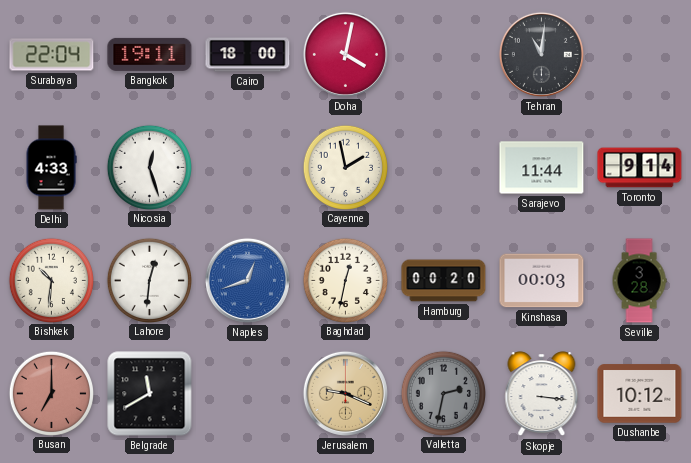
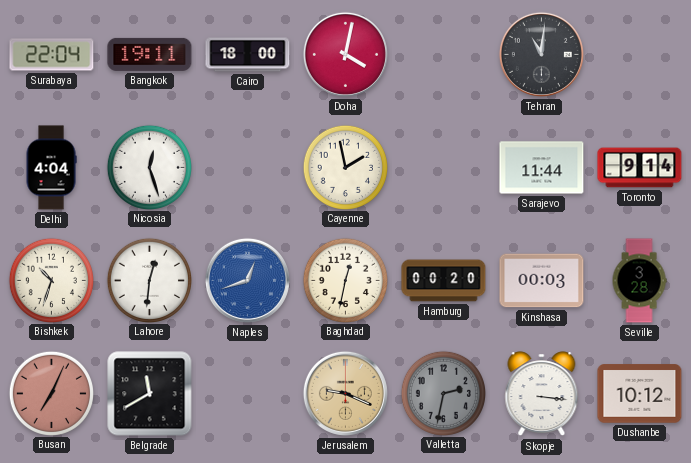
Delhi: 4:33 -> 4:04 (51, 168)
Bishkek: 10:31 -> 10:33 (51, 280)
Busan: 7:00 -> 7:04 (51, 393)
